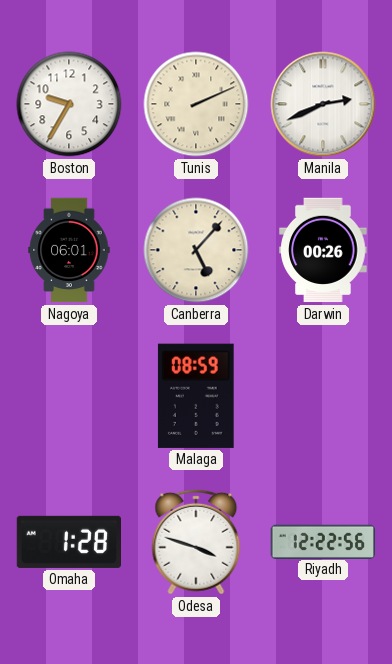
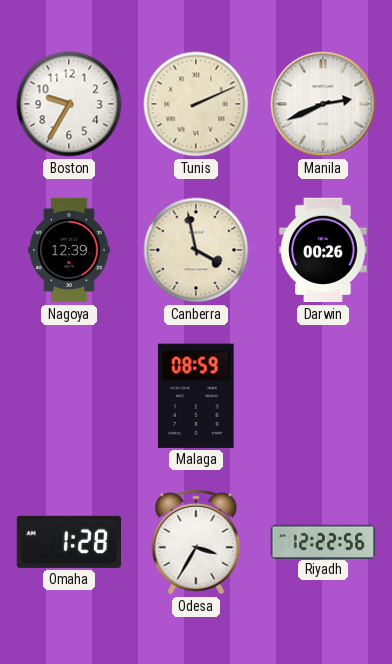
Nagoya: 06:01 -> 12:39 (69, 250)
Canberra: 5:07 -> 3:58 (196, 250)
Odesa: 3:48 -> 3:35 (196, 542)
